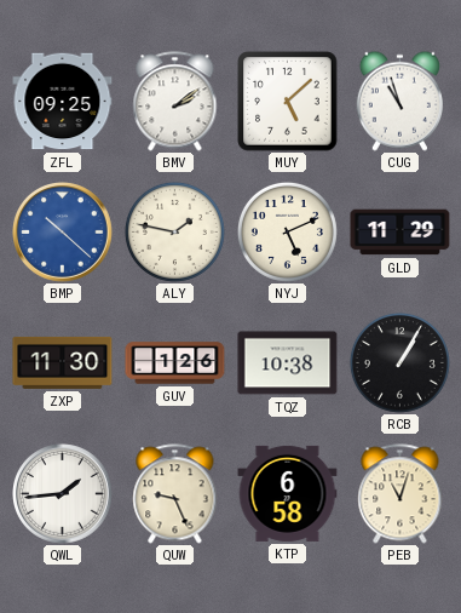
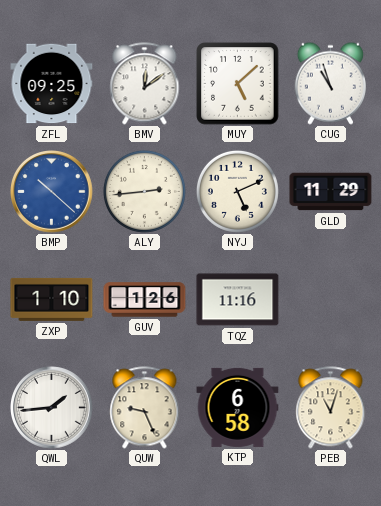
BMV: 2:09 -> 12:09 (145, 84)
ALY: 1:47 -> 2:44 (144, 191)
ZXP: 11:30 -> 1:10 (52, 299)
TQZ: 10:38 -> 11:16 (238, 300)
RCB: 1:05 -> none (399, 362)
